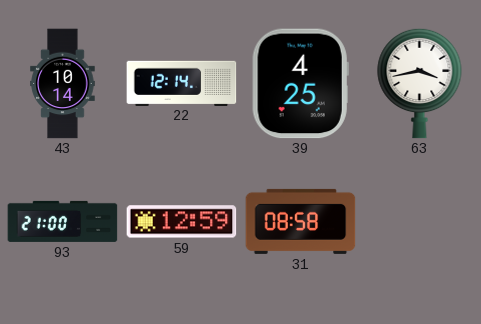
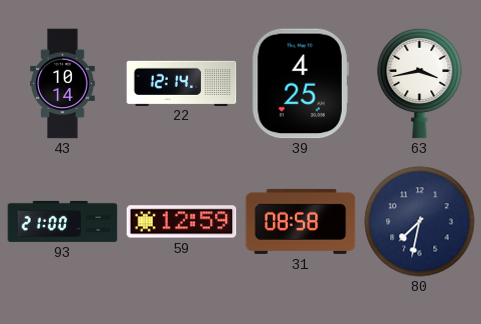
80: none -> 7:32 (420, 222)
